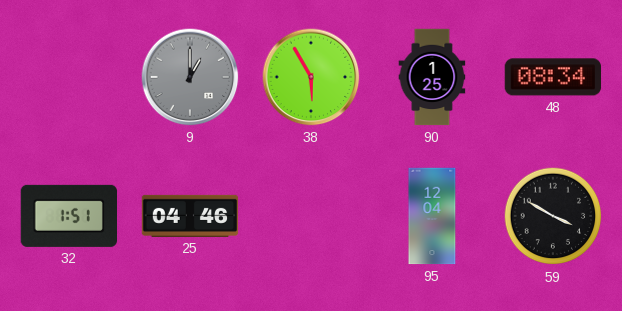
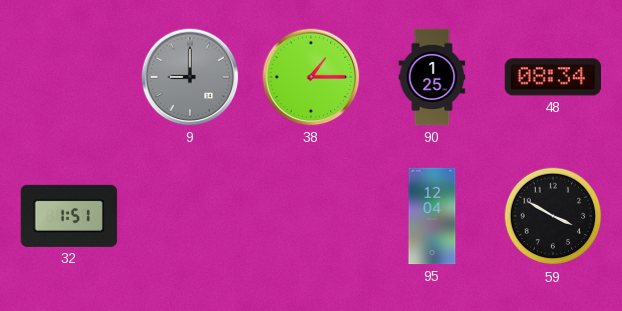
9: 1:00 -> 9:00 (190, 77)
38: 5:55 -> 1:15 (311, 77)
25: 04:46 -> none (190, 216)
